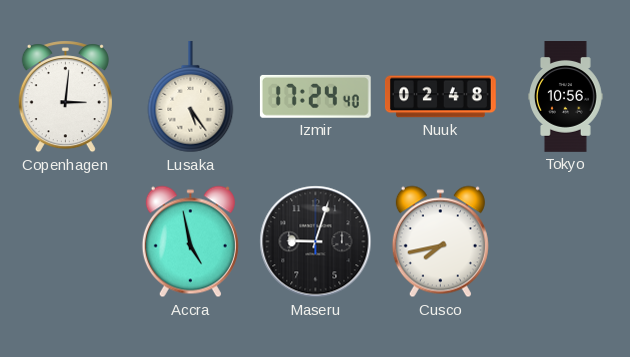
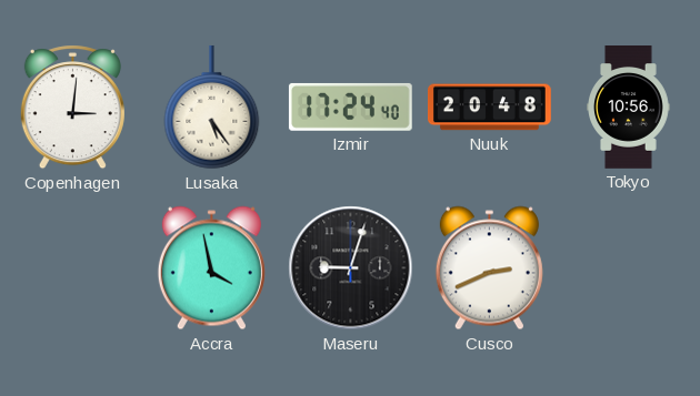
Nuuk: 02:48 -> 20:48 (490, 108)
Accra: 4:58 -> 3:58 (211, 268)
Cusco: 7:43 -> 2:41 (489, 268)
